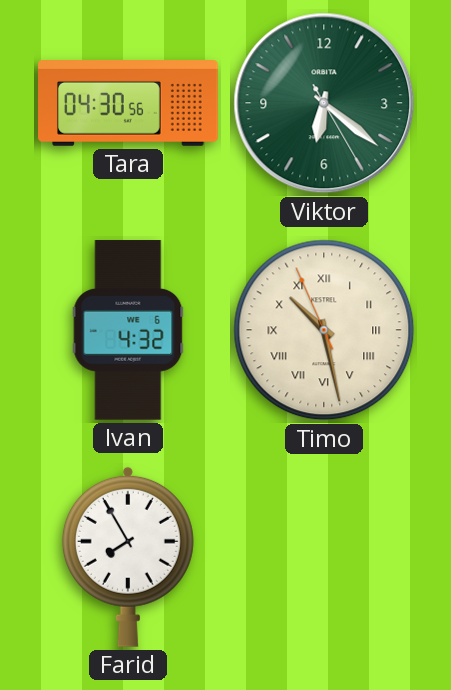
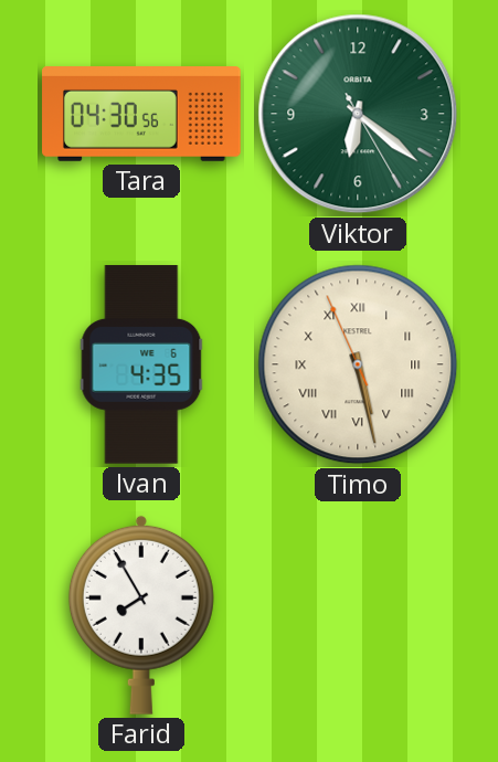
Ivan: 4:32 -> 4:35 (141, 364)
Timo: 10:27 -> 5:27 (358, 364)
